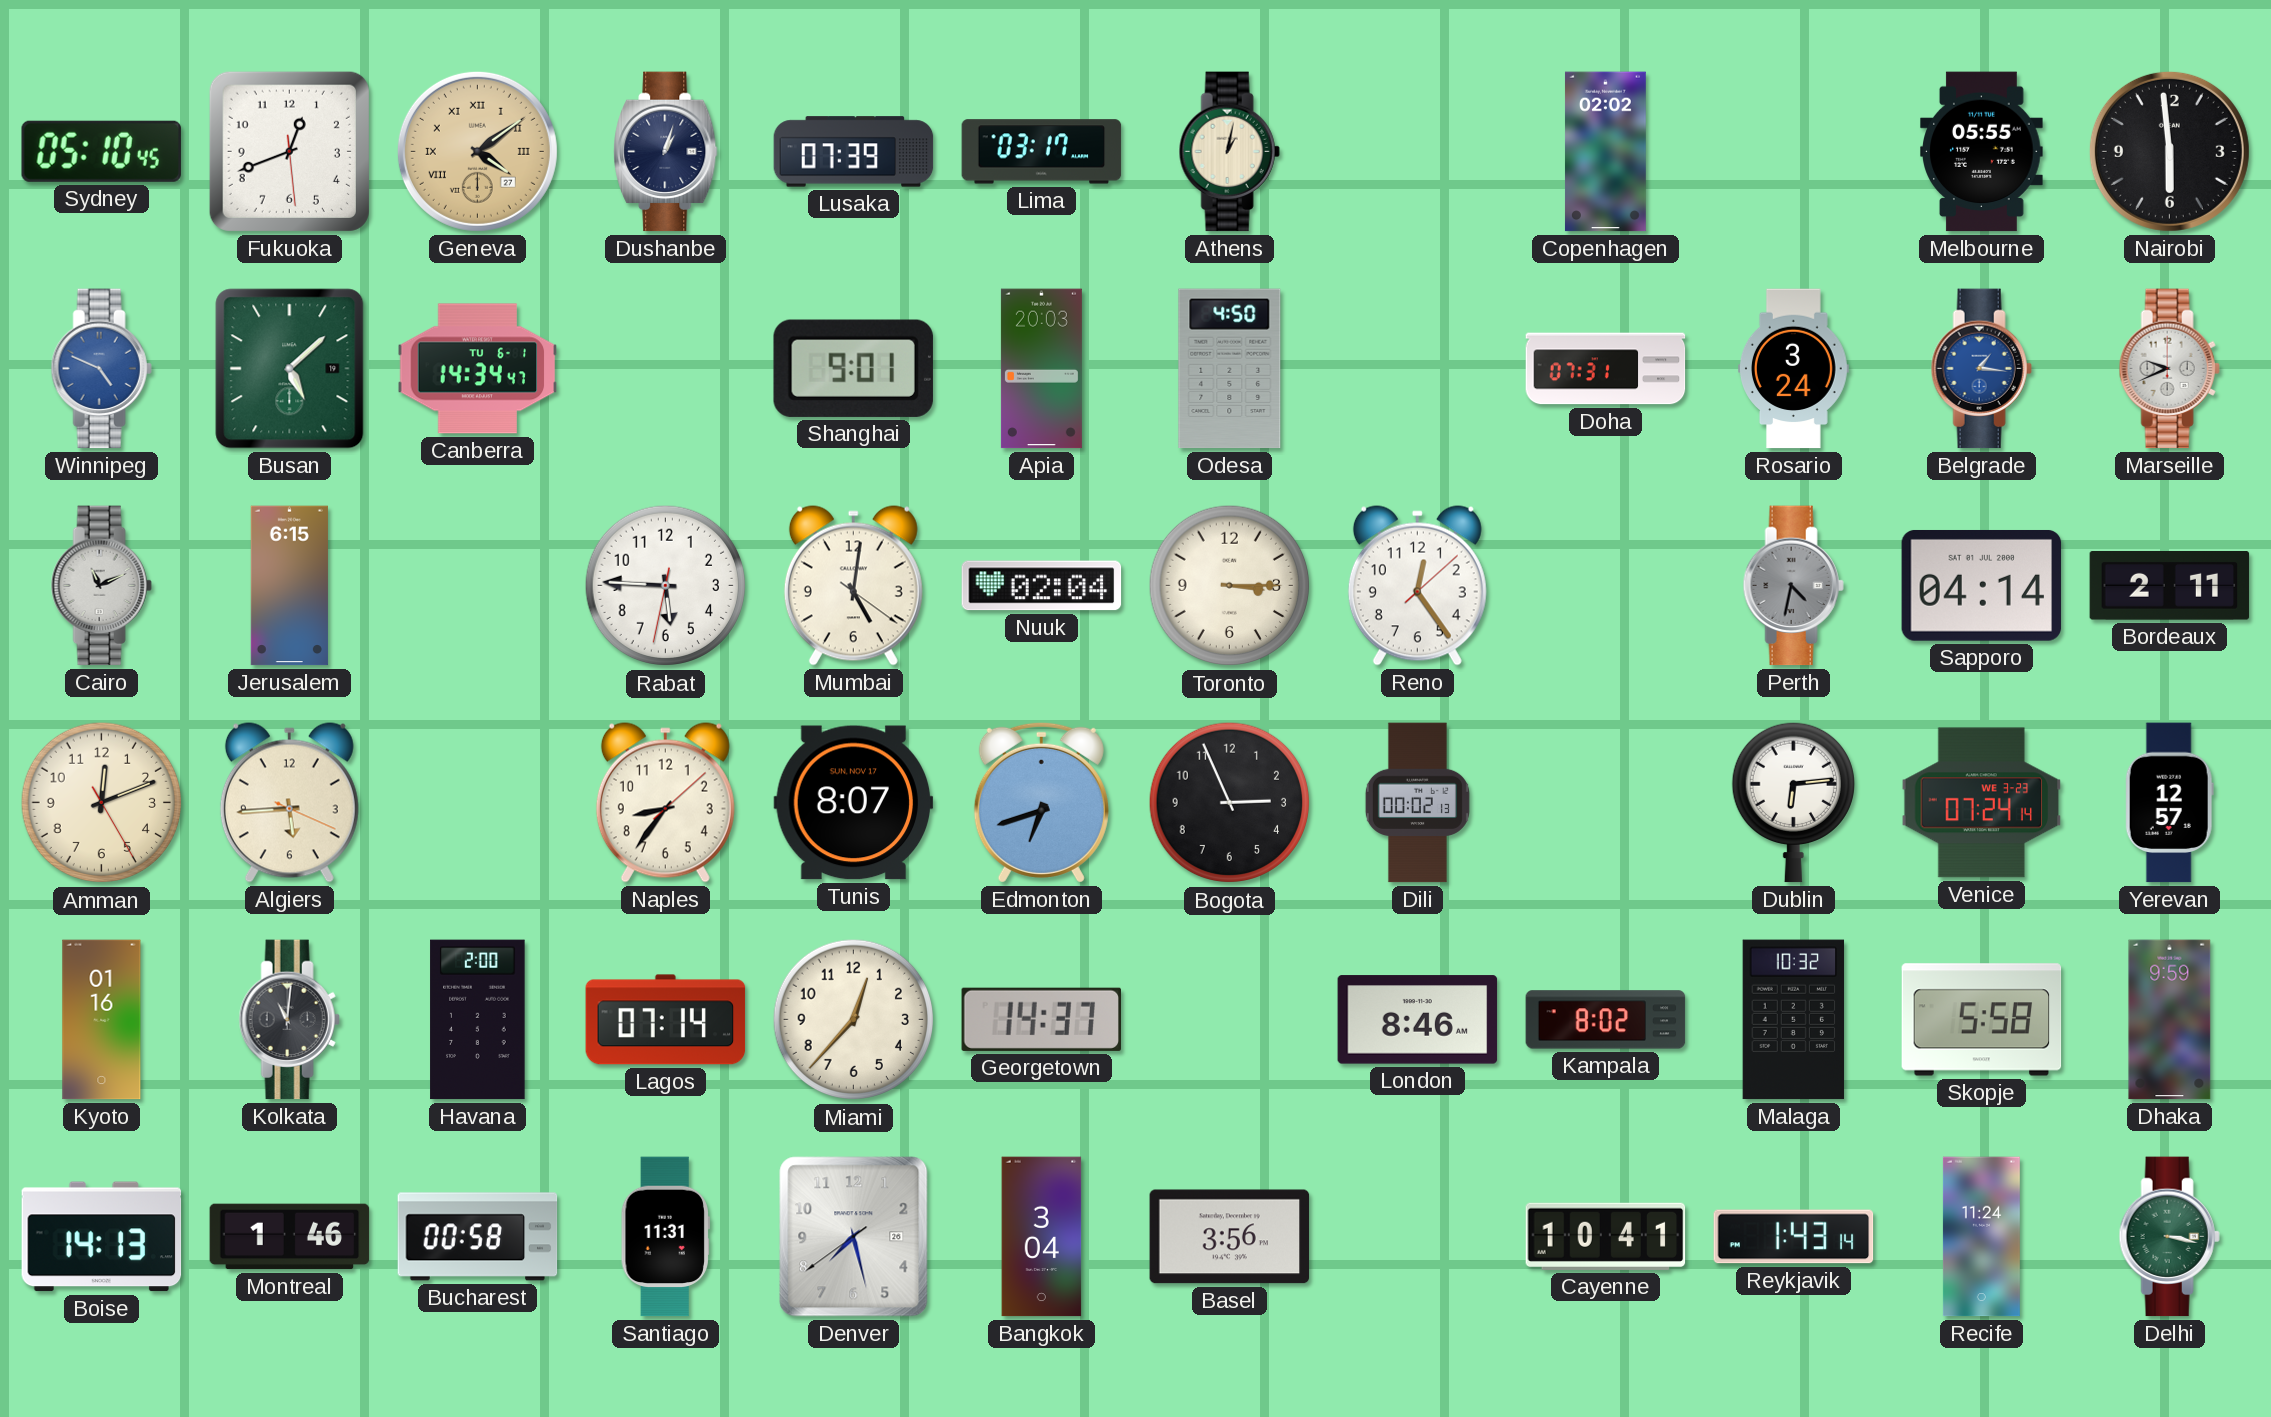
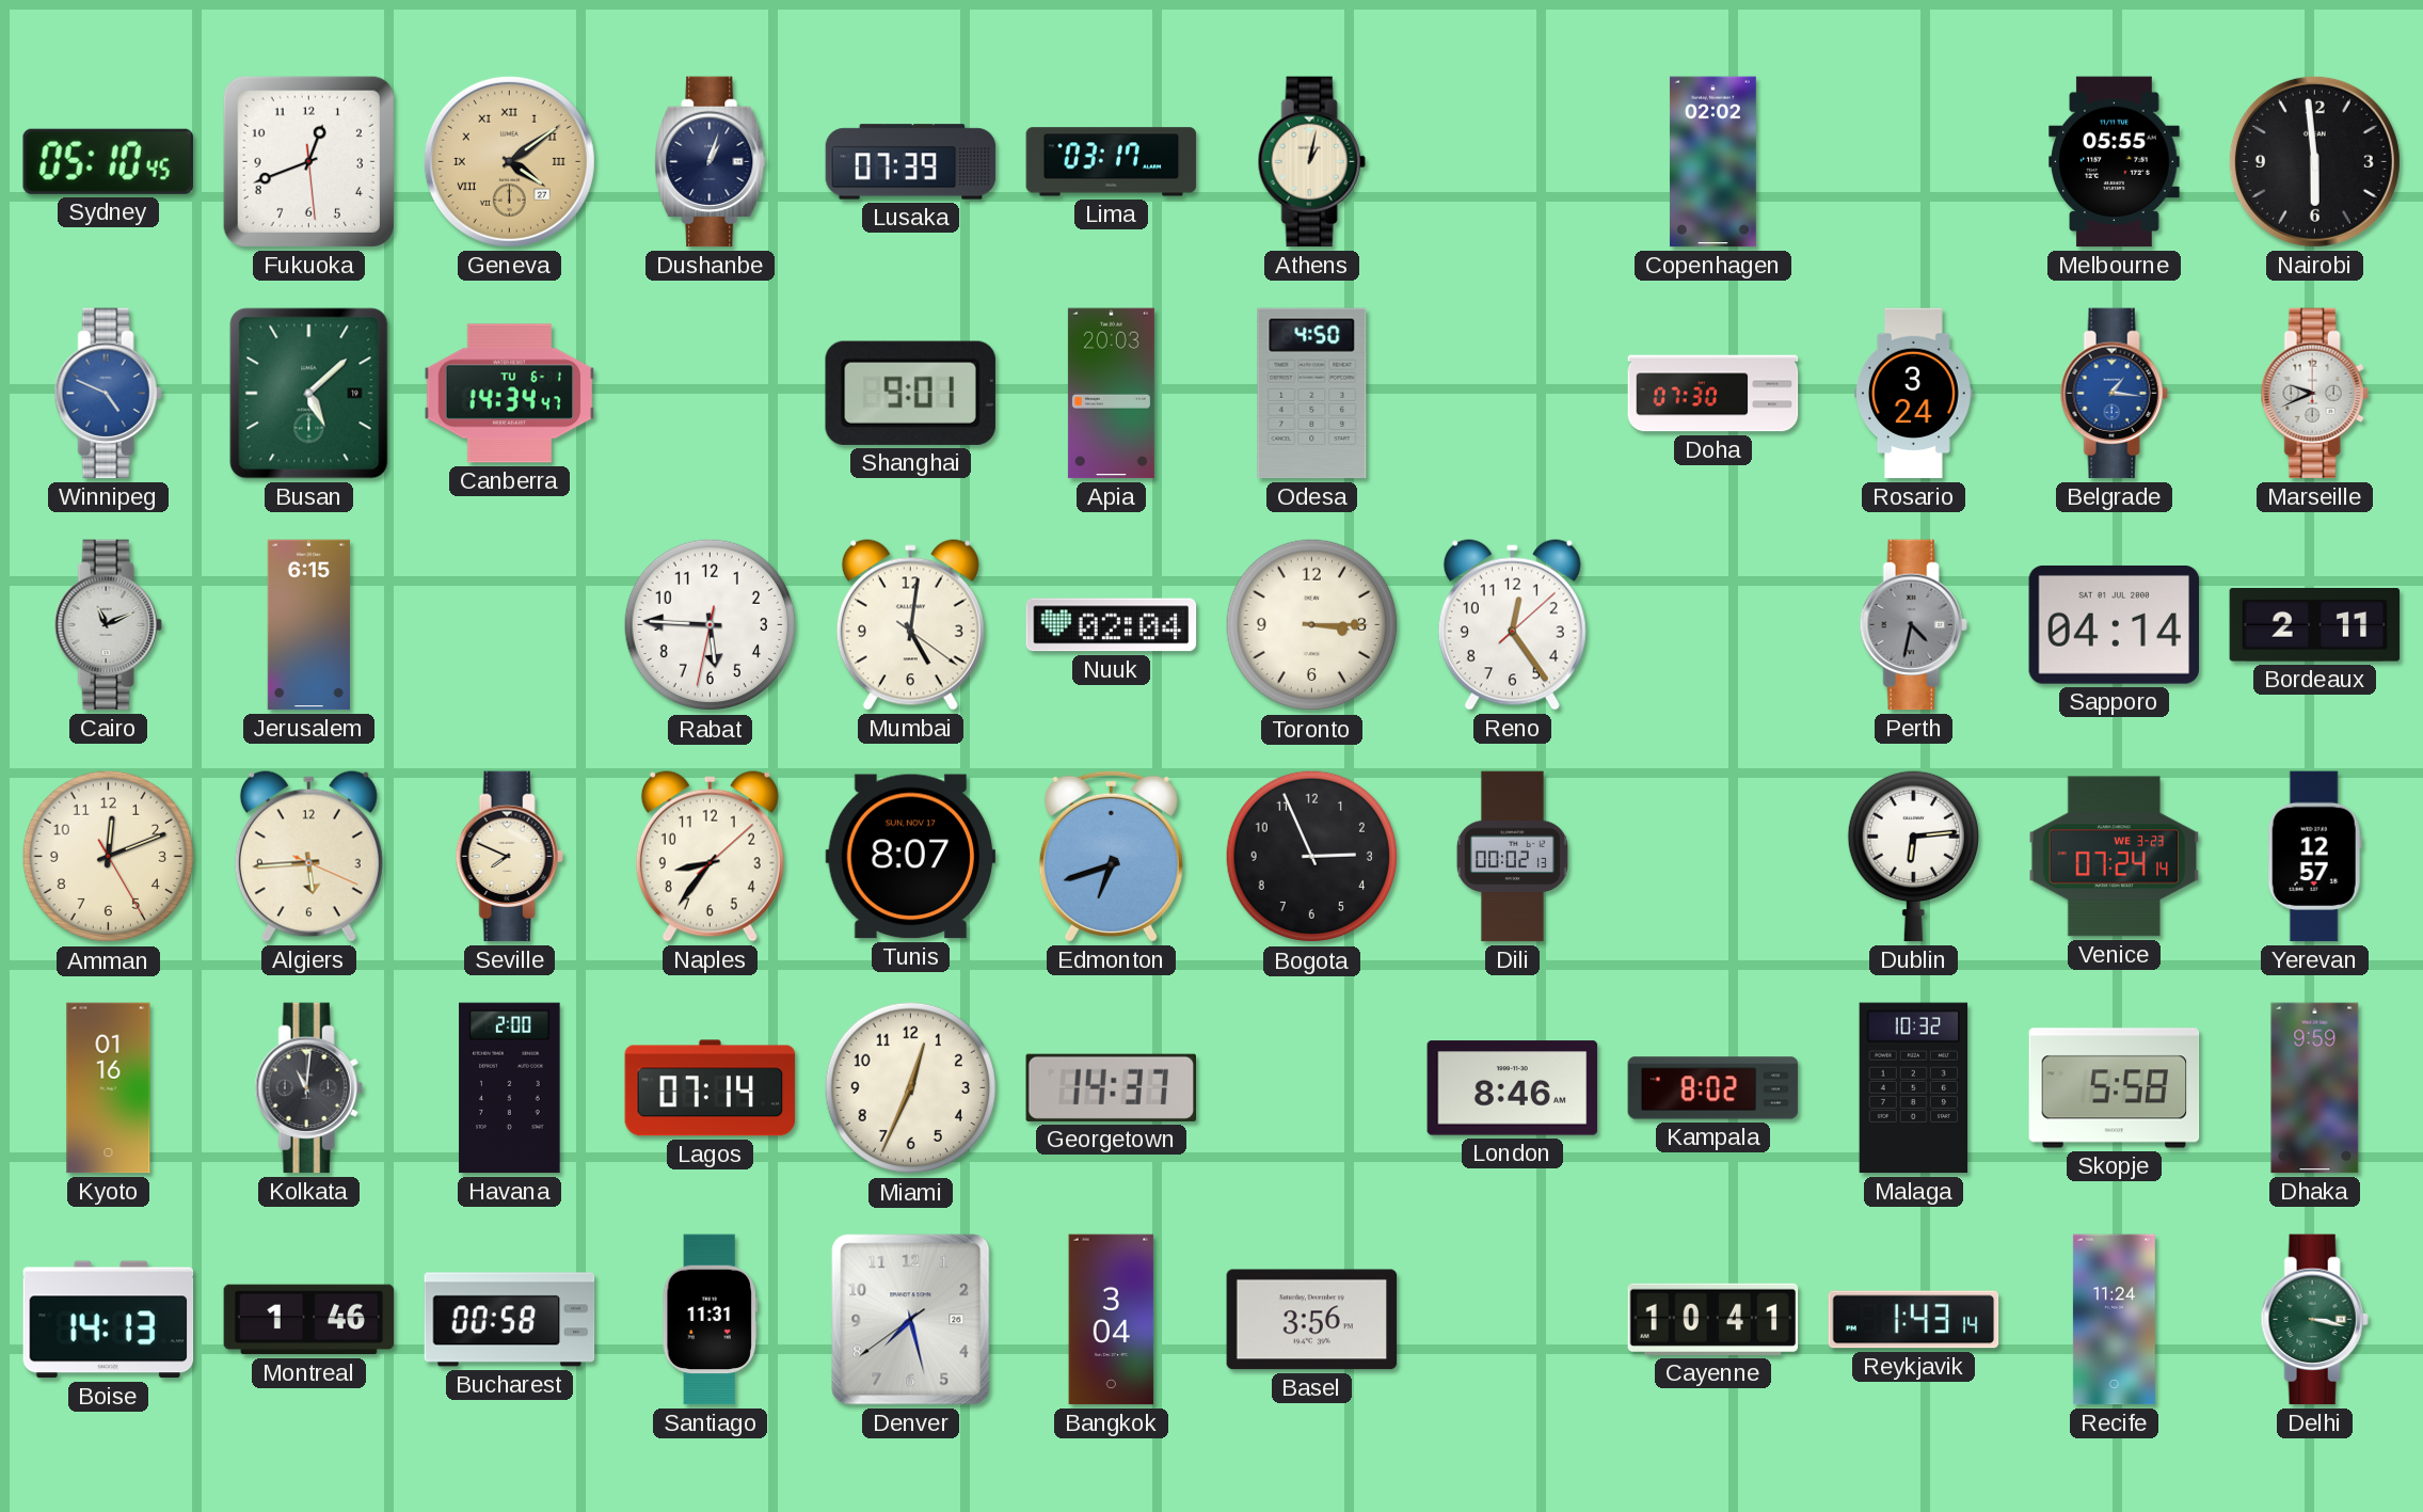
Doha: 07:31 -> 07:30 (1713, 394)
Seville: none -> 7:49 (509, 857)
Miami: 12:37 -> 12:34 (911, 1088)
